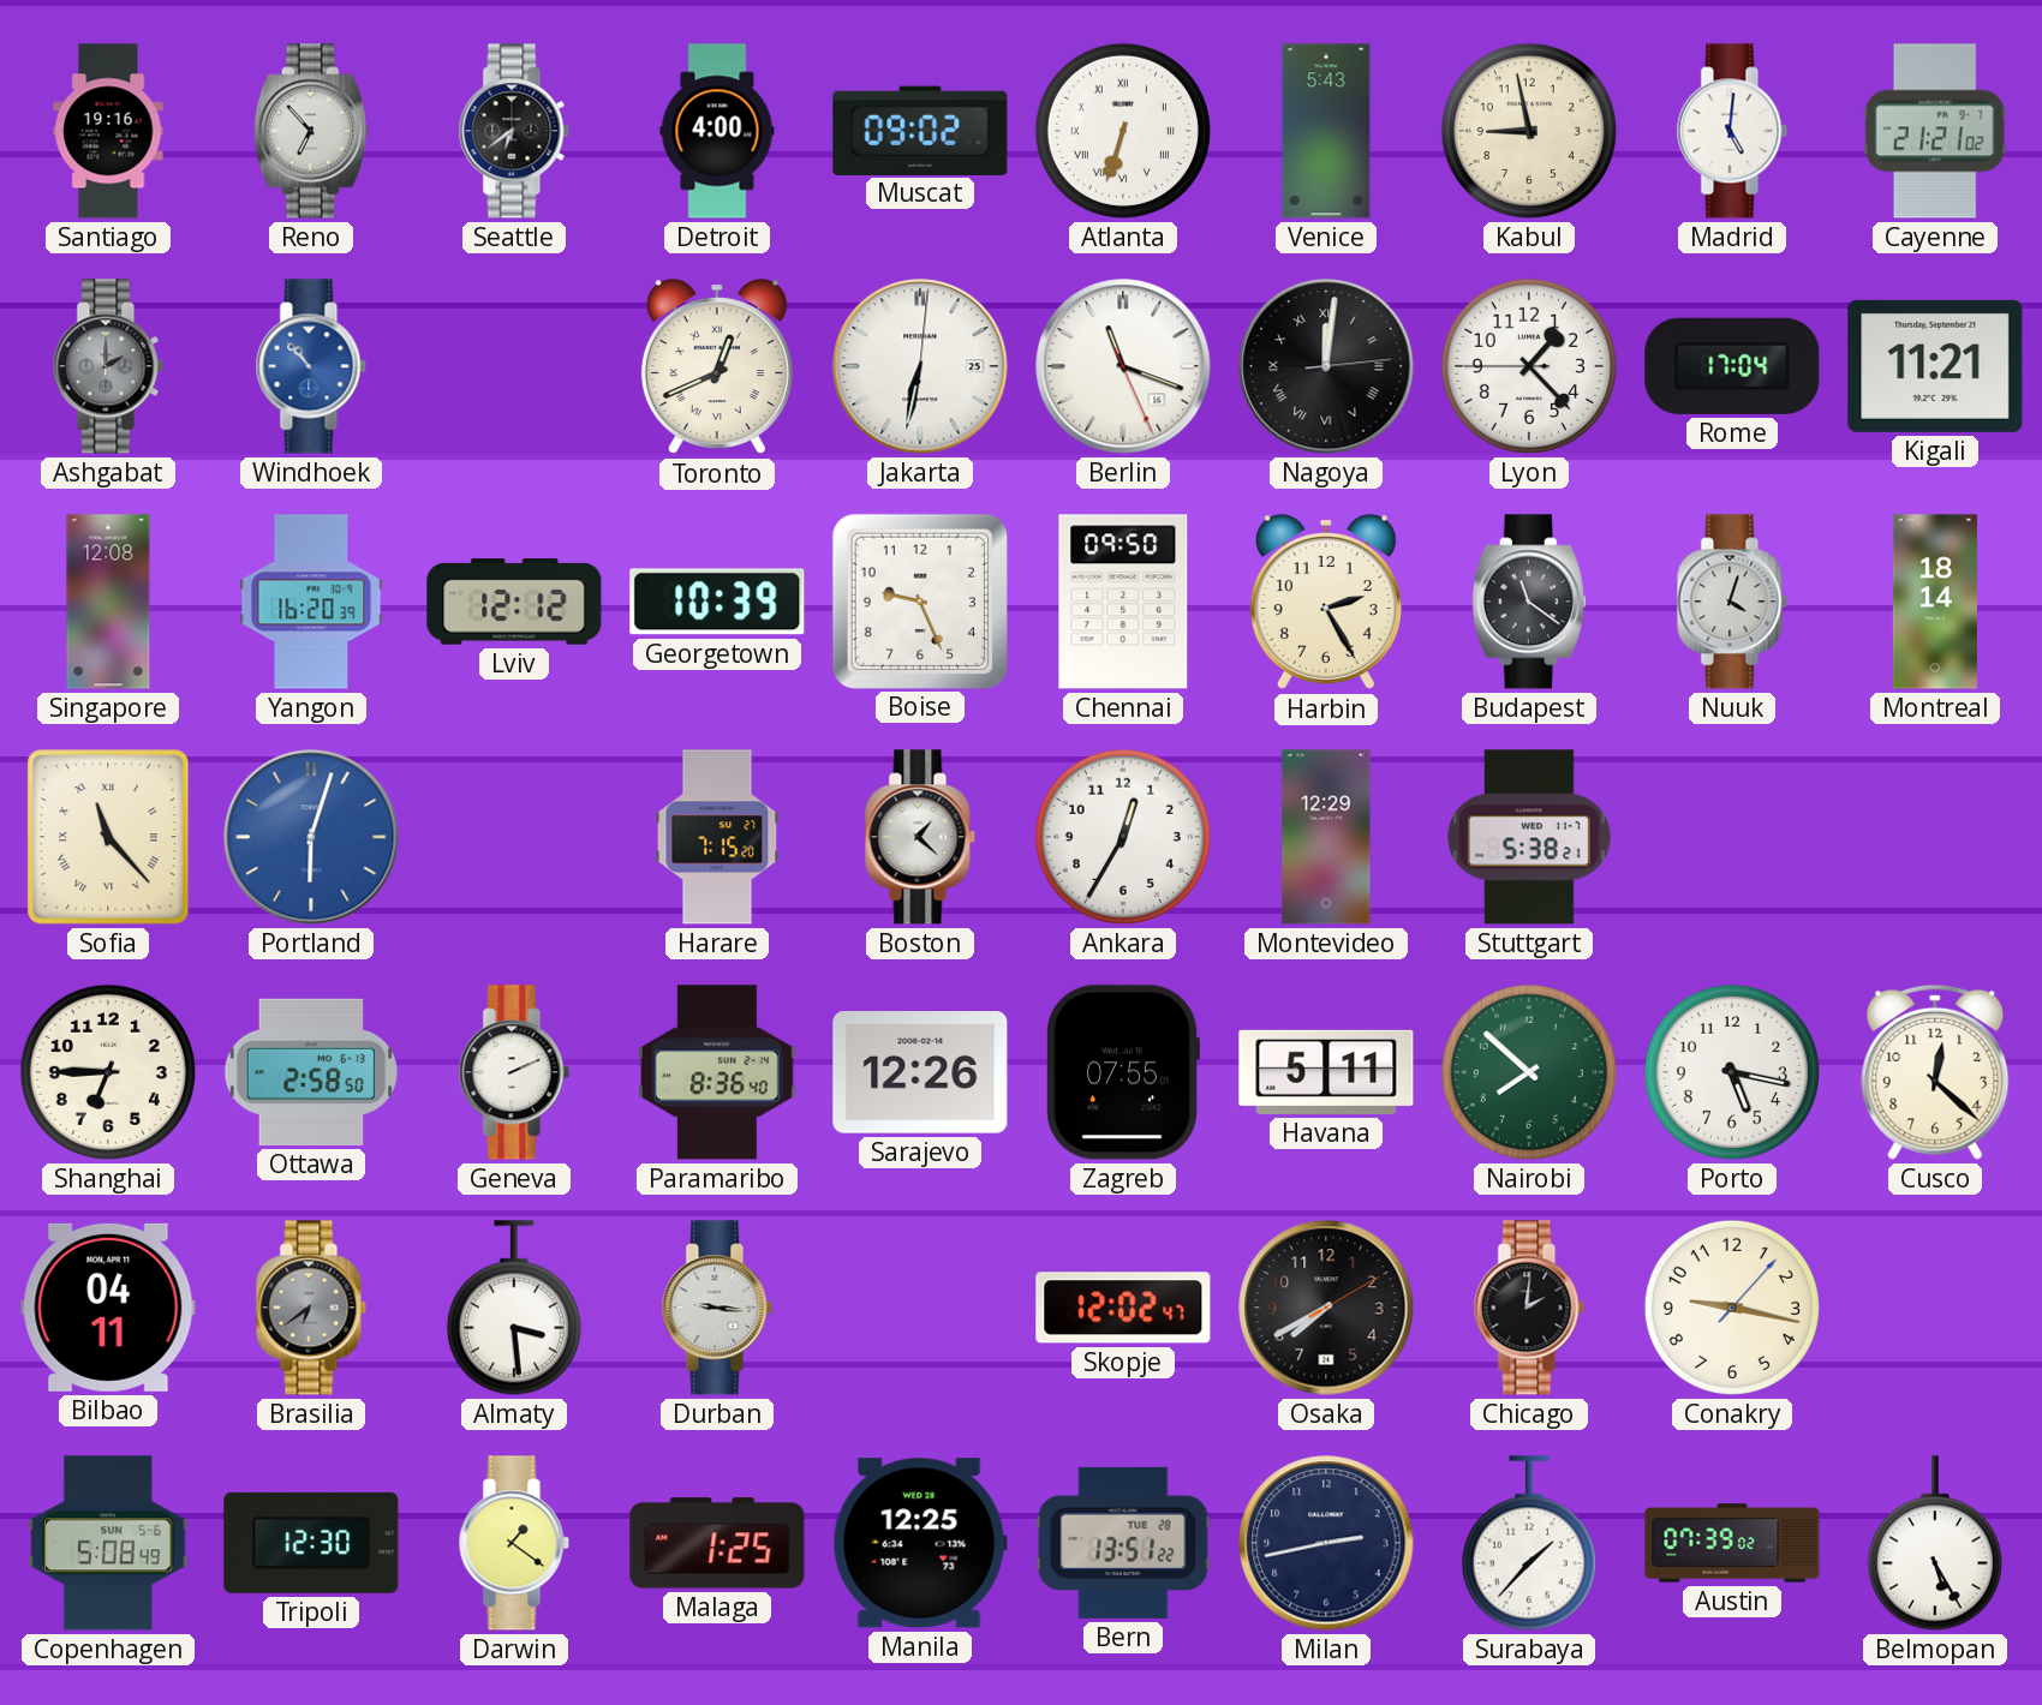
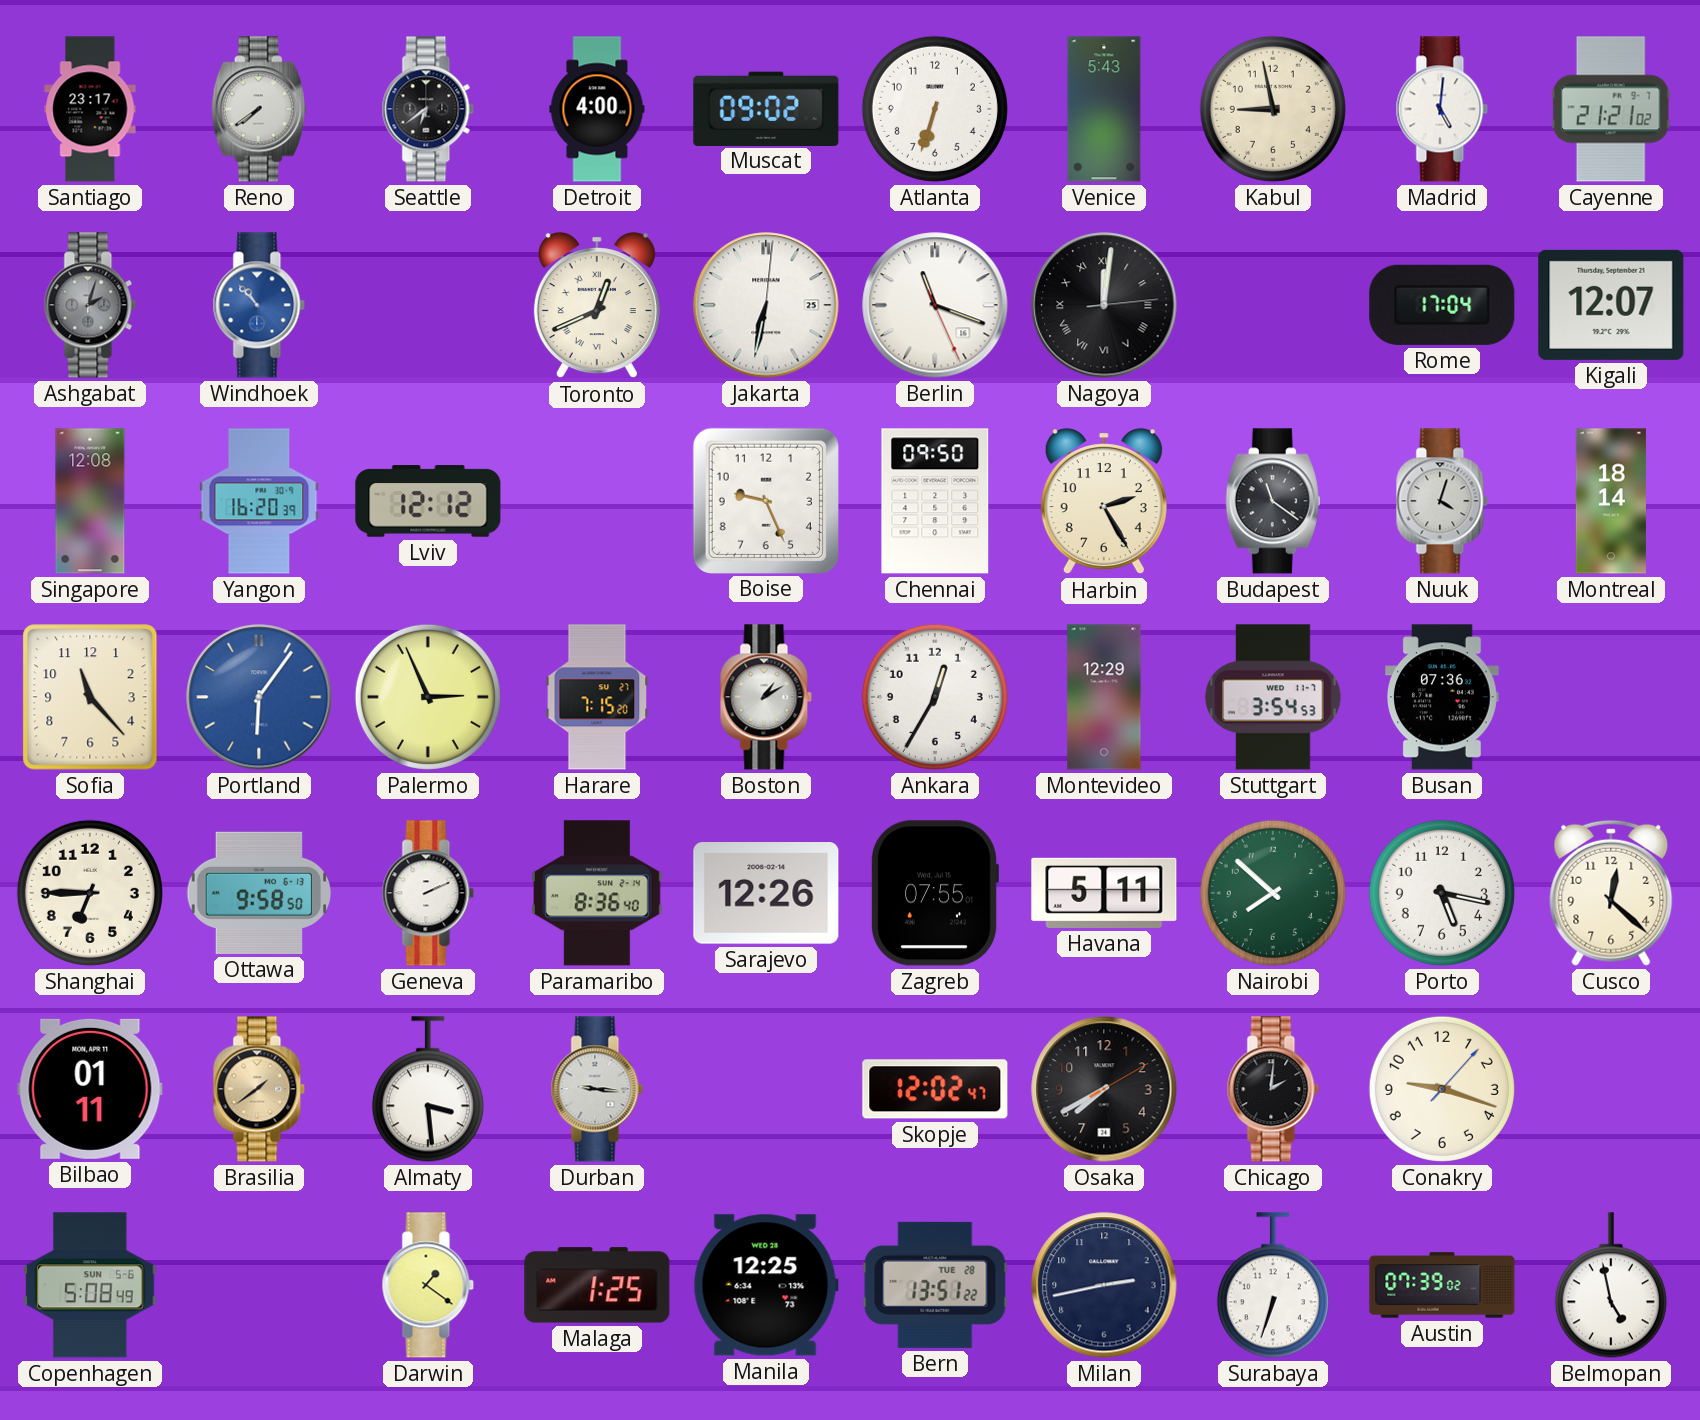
Santiago: 19:16 -> 23:17 (90, 109)
Reno: 6:53 -> 7:39 (259, 109)
Atlanta numerals: Roman -> Arabic (935, 109)
Ashgabat: 2:00 -> 2:03 (90, 305)
Lyon: 1:22 -> none (1529, 366)
Kigali: 11:21 -> 12:07 (1611, 305)
Georgetown: 10:39 -> none (717, 602)
Sofia numerals: Roman -> Arabic (90, 697)
Portland: 6:03 -> 6:06 (259, 697)
Palermo: none -> 2:56 (428, 697)
Boston: 1:22 -> 1:10 (766, 697)
Stuttgart: 5:38 -> 3:54 (1273, 697)
Busan: none -> 07:36 (1443, 697)
Ottawa: 2:58 -> 9:58 (258, 893)
Bilbao: 04:11 -> 01:11 (90, 1089)
Brasilia: 6:39 -> 1:39 (259, 1089)
Brasilia dial: grey -> champagne (259, 1089)
Conakry: 9:17 -> 9:18 (1442, 1089)
Tripoli: 12:30 -> none (311, 1543)
Surabaya: 1:37 -> 6:33 (1273, 1285)
Belmopan: 5:25 -> 4:58 (1611, 1285)
